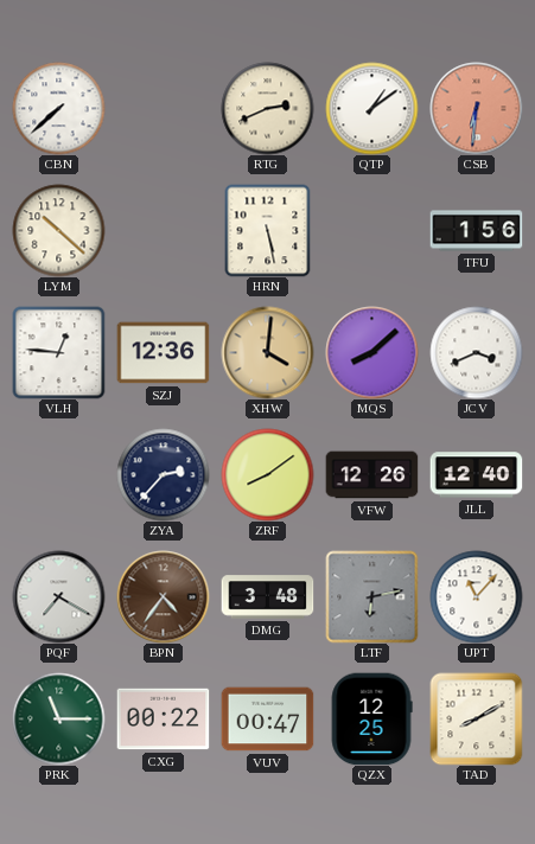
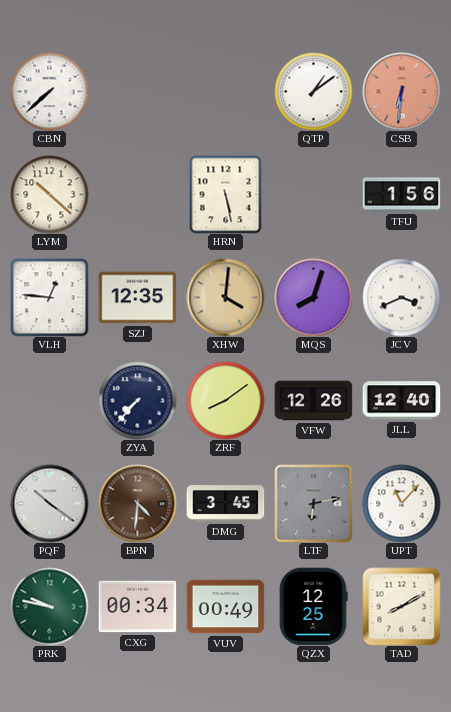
RTG: 2:41 -> none (267, 108)
SZJ: 12:36 -> 12:35 (137, 298)
MQS: 8:08 -> 8:03 (313, 297)
ZYA: 2:37 -> 7:37 (137, 400)
PQF: 7:20 -> 10:21 (49, 503)
BPN: 4:36 -> 4:31 (137, 503)
DMG: 3:48 -> 3:45 (225, 504)
PRK: 11:15 -> 9:47 (49, 606)
CXG: 00:22 -> 00:34 (137, 607)
VUV: 00:47 -> 00:49 (225, 607)
